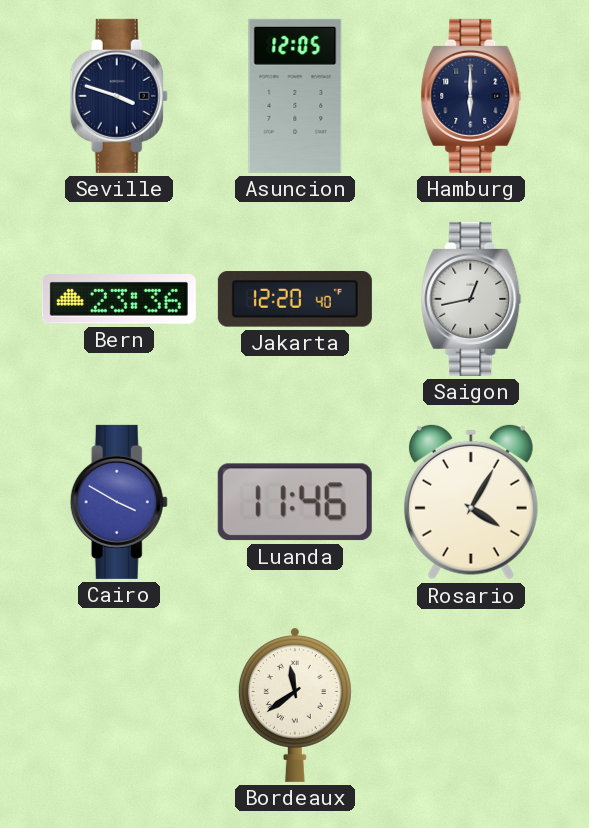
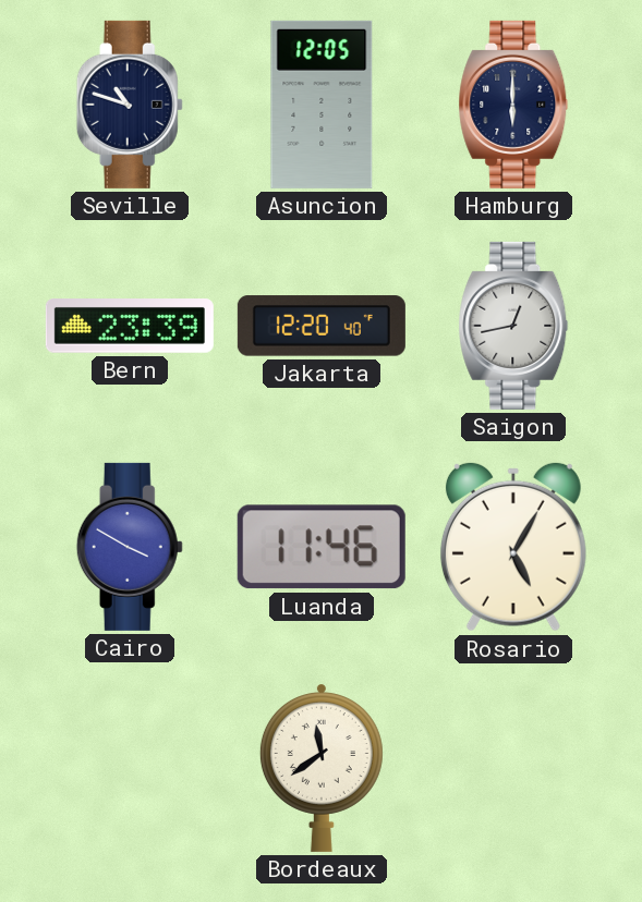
Seville: 3:48 -> 10:48 (130, 105)
Bern: 23:36 -> 23:39 (130, 327)
Rosario: 4:05 -> 5:05 (513, 547)
